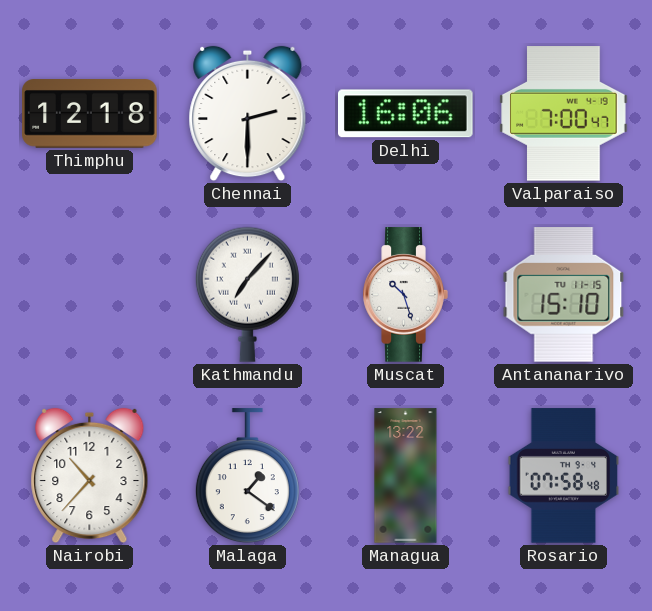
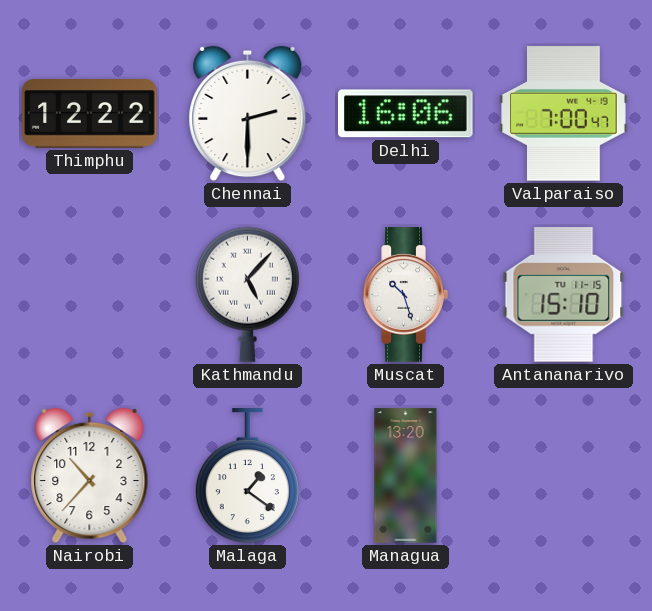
Thimphu: 12:18 -> 12:22 (90, 114)
Kathmandu: 7:07 -> 5:07 (247, 294)
Managua: 13:22 -> 13:20 (406, 476)
Rosario: 07:58 -> none (564, 476)
